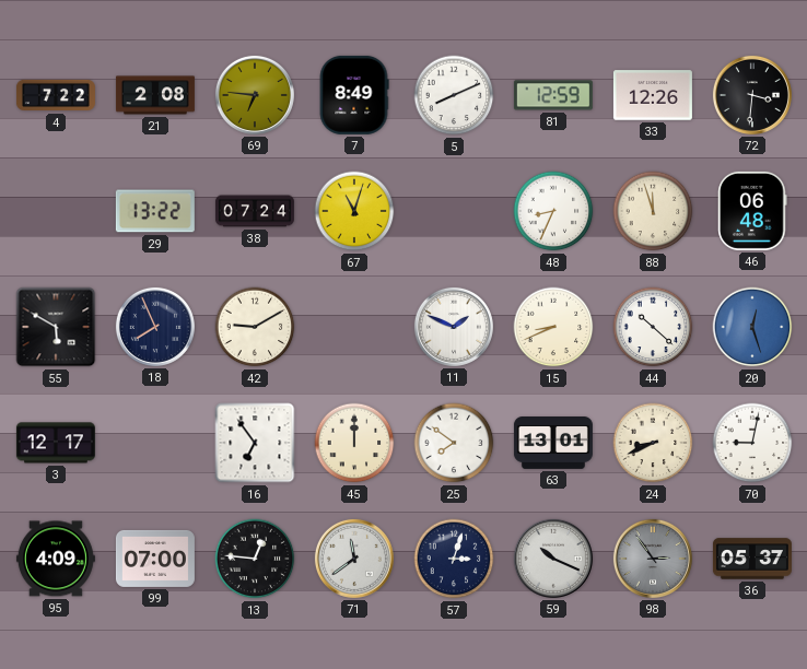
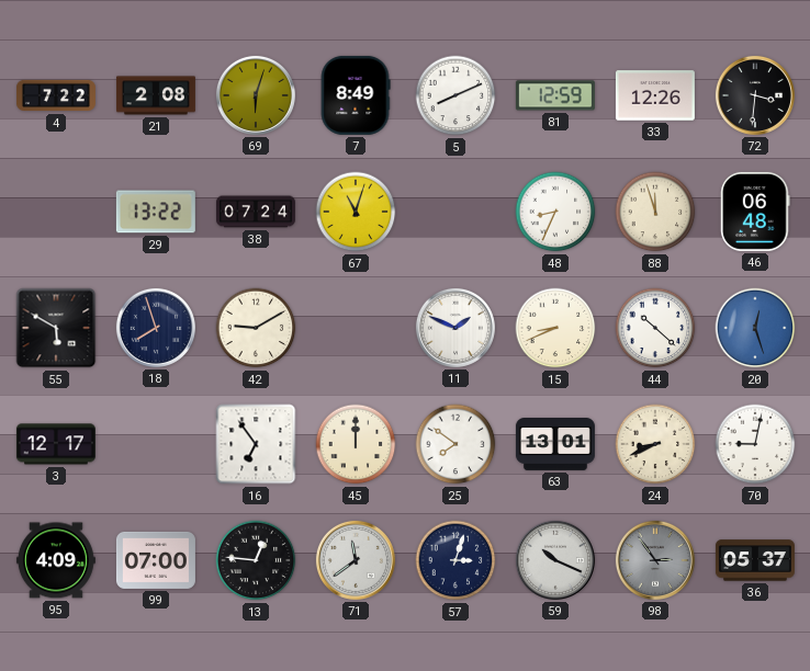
69: 6:46 -> 6:03 (256, 95)
18: 7:56 -> 7:57 (156, 328)
